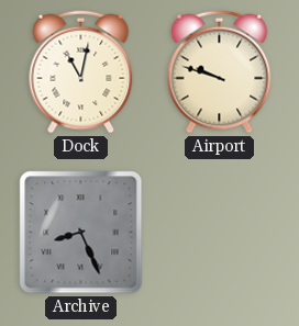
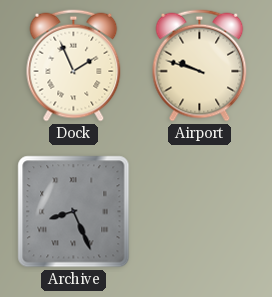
Dock: 11:02 -> 1:56 (74, 66)
